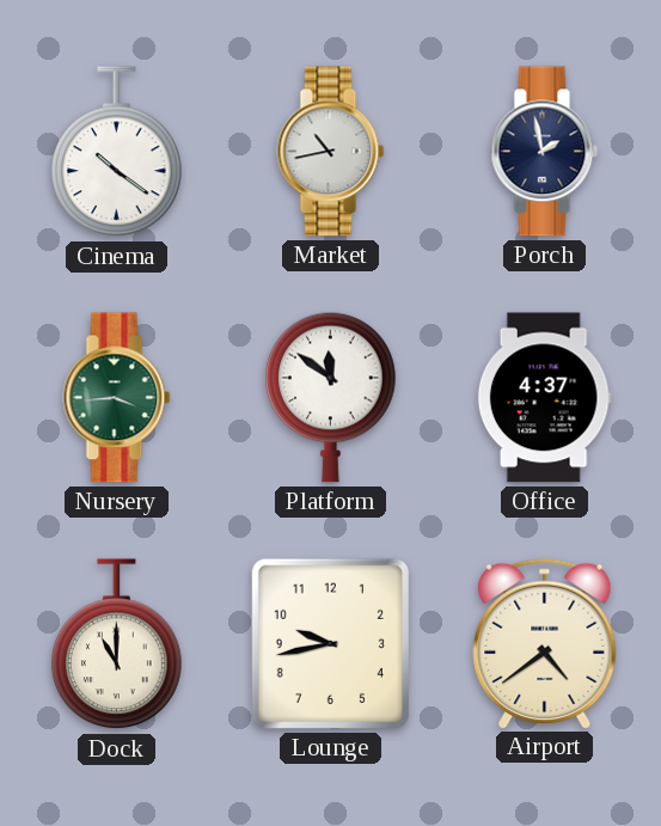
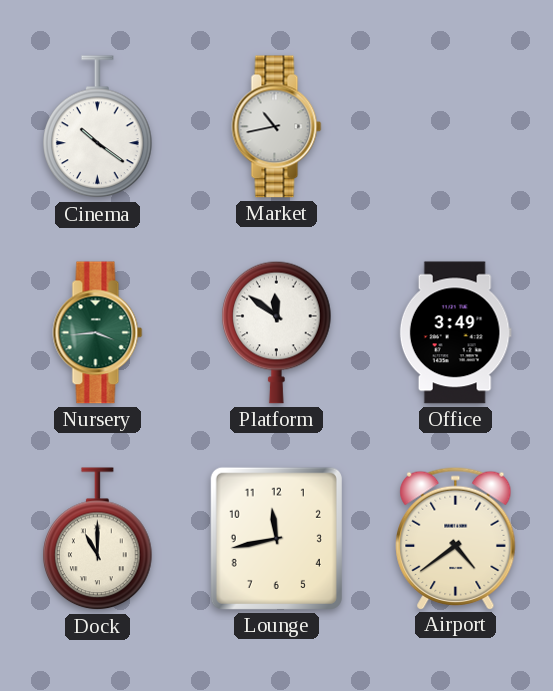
Porch: 1:58 -> none (545, 152)
Office: 4:37 -> 3:49 (455, 333)
Lounge: 9:43 -> 11:43 (276, 538)
